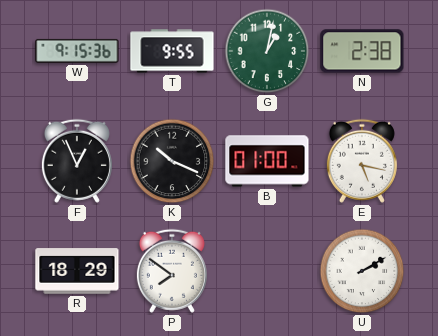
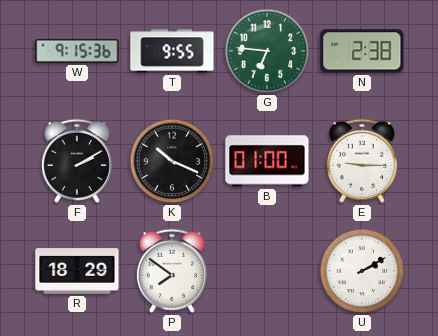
G: 1:02 -> 6:46 (267, 51)
F: 12:56 -> 2:10 (77, 161)
E: 5:17 -> 9:15 (362, 161)
